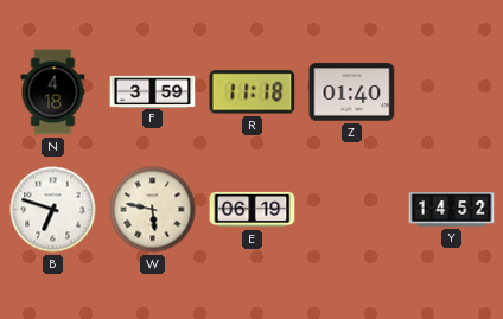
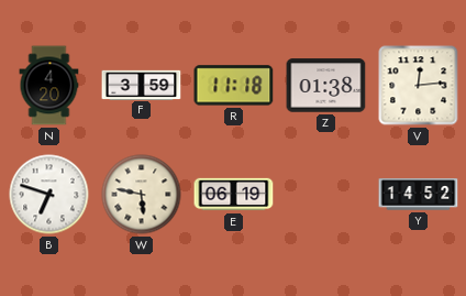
N: 4:18 -> 4:20 (49, 86)
Z: 01:40 -> 01:38 (326, 86)
V: none -> 12:14 (419, 86)
